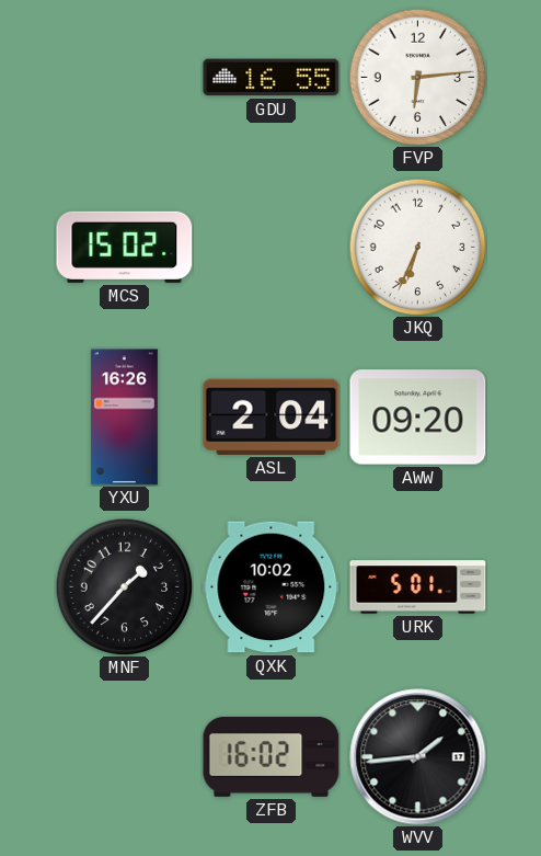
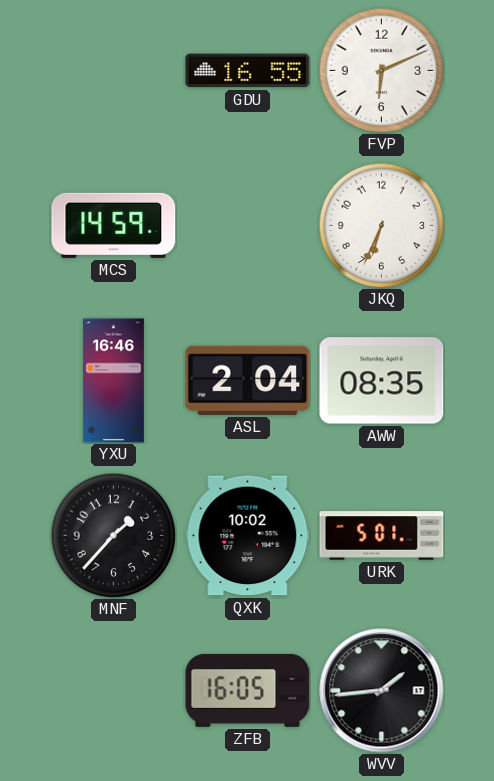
FVP: 6:14 -> 6:11 (381, 70)
MCS: 15:02 -> 14:59 (114, 225)
YXU: 16:26 -> 16:46 (113, 381)
AWW: 09:20 -> 08:35 (382, 381)
ZFB: 16:02 -> 16:05 (248, 690)
